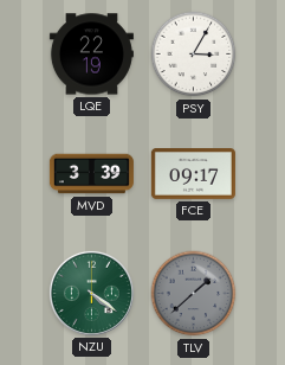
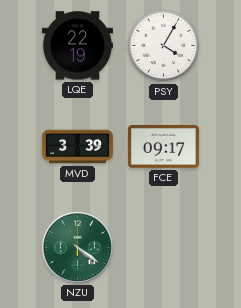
PSY: 3:05 -> 4:05 (164, 46)
TLV: 1:38 -> none (194, 294)
